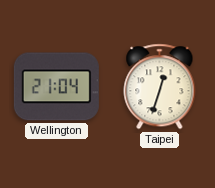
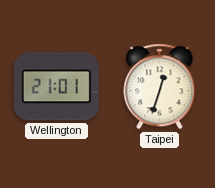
Wellington: 21:04 -> 21:01 (56, 87)
